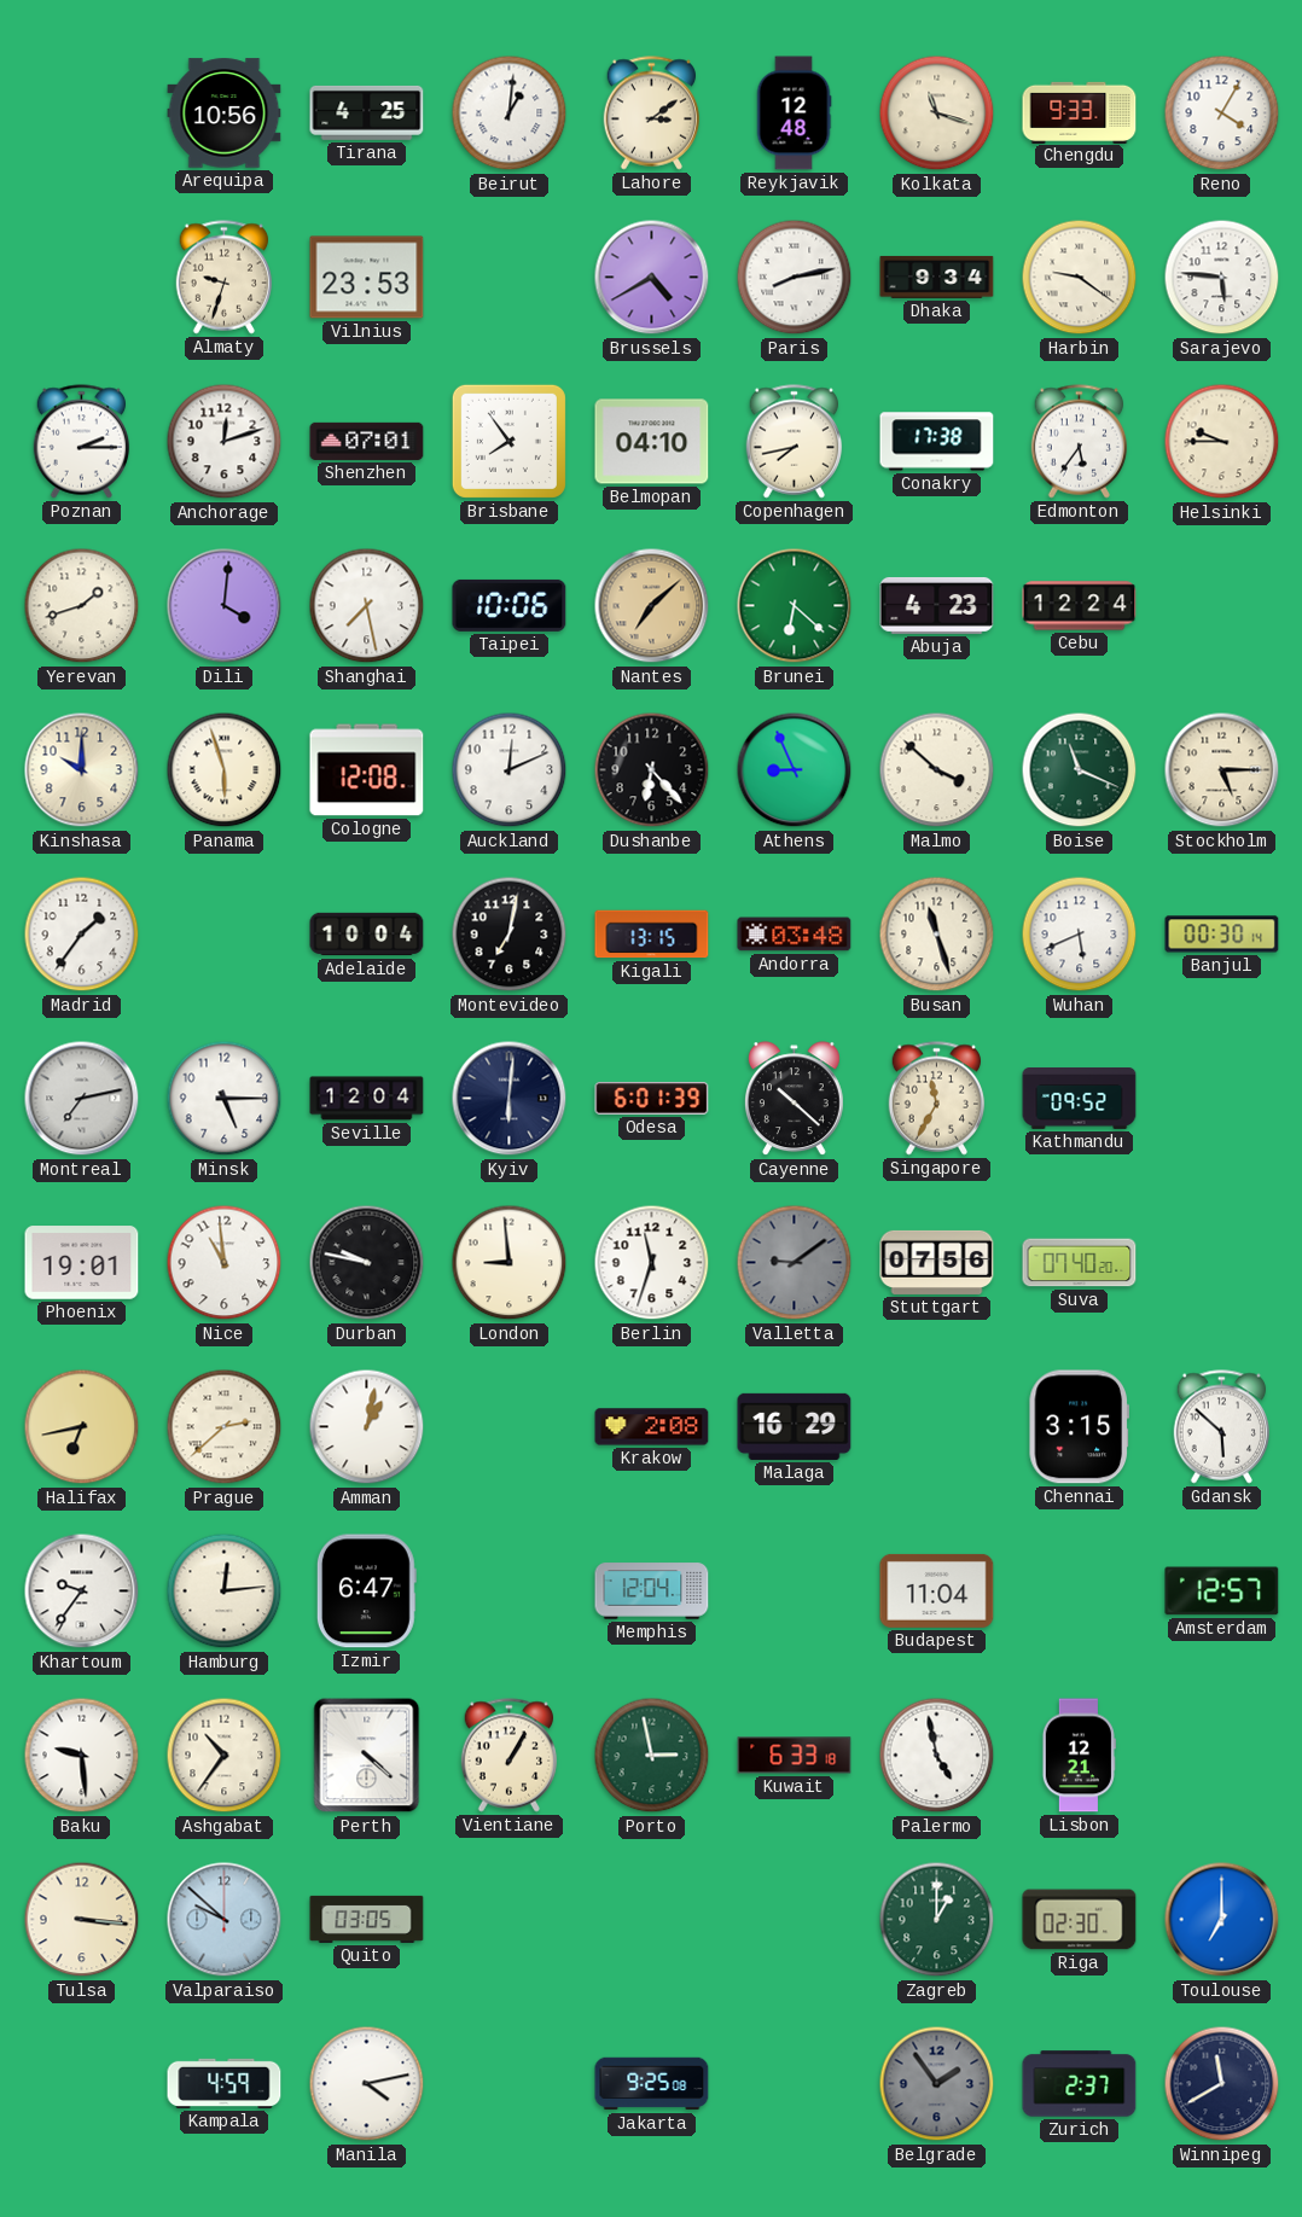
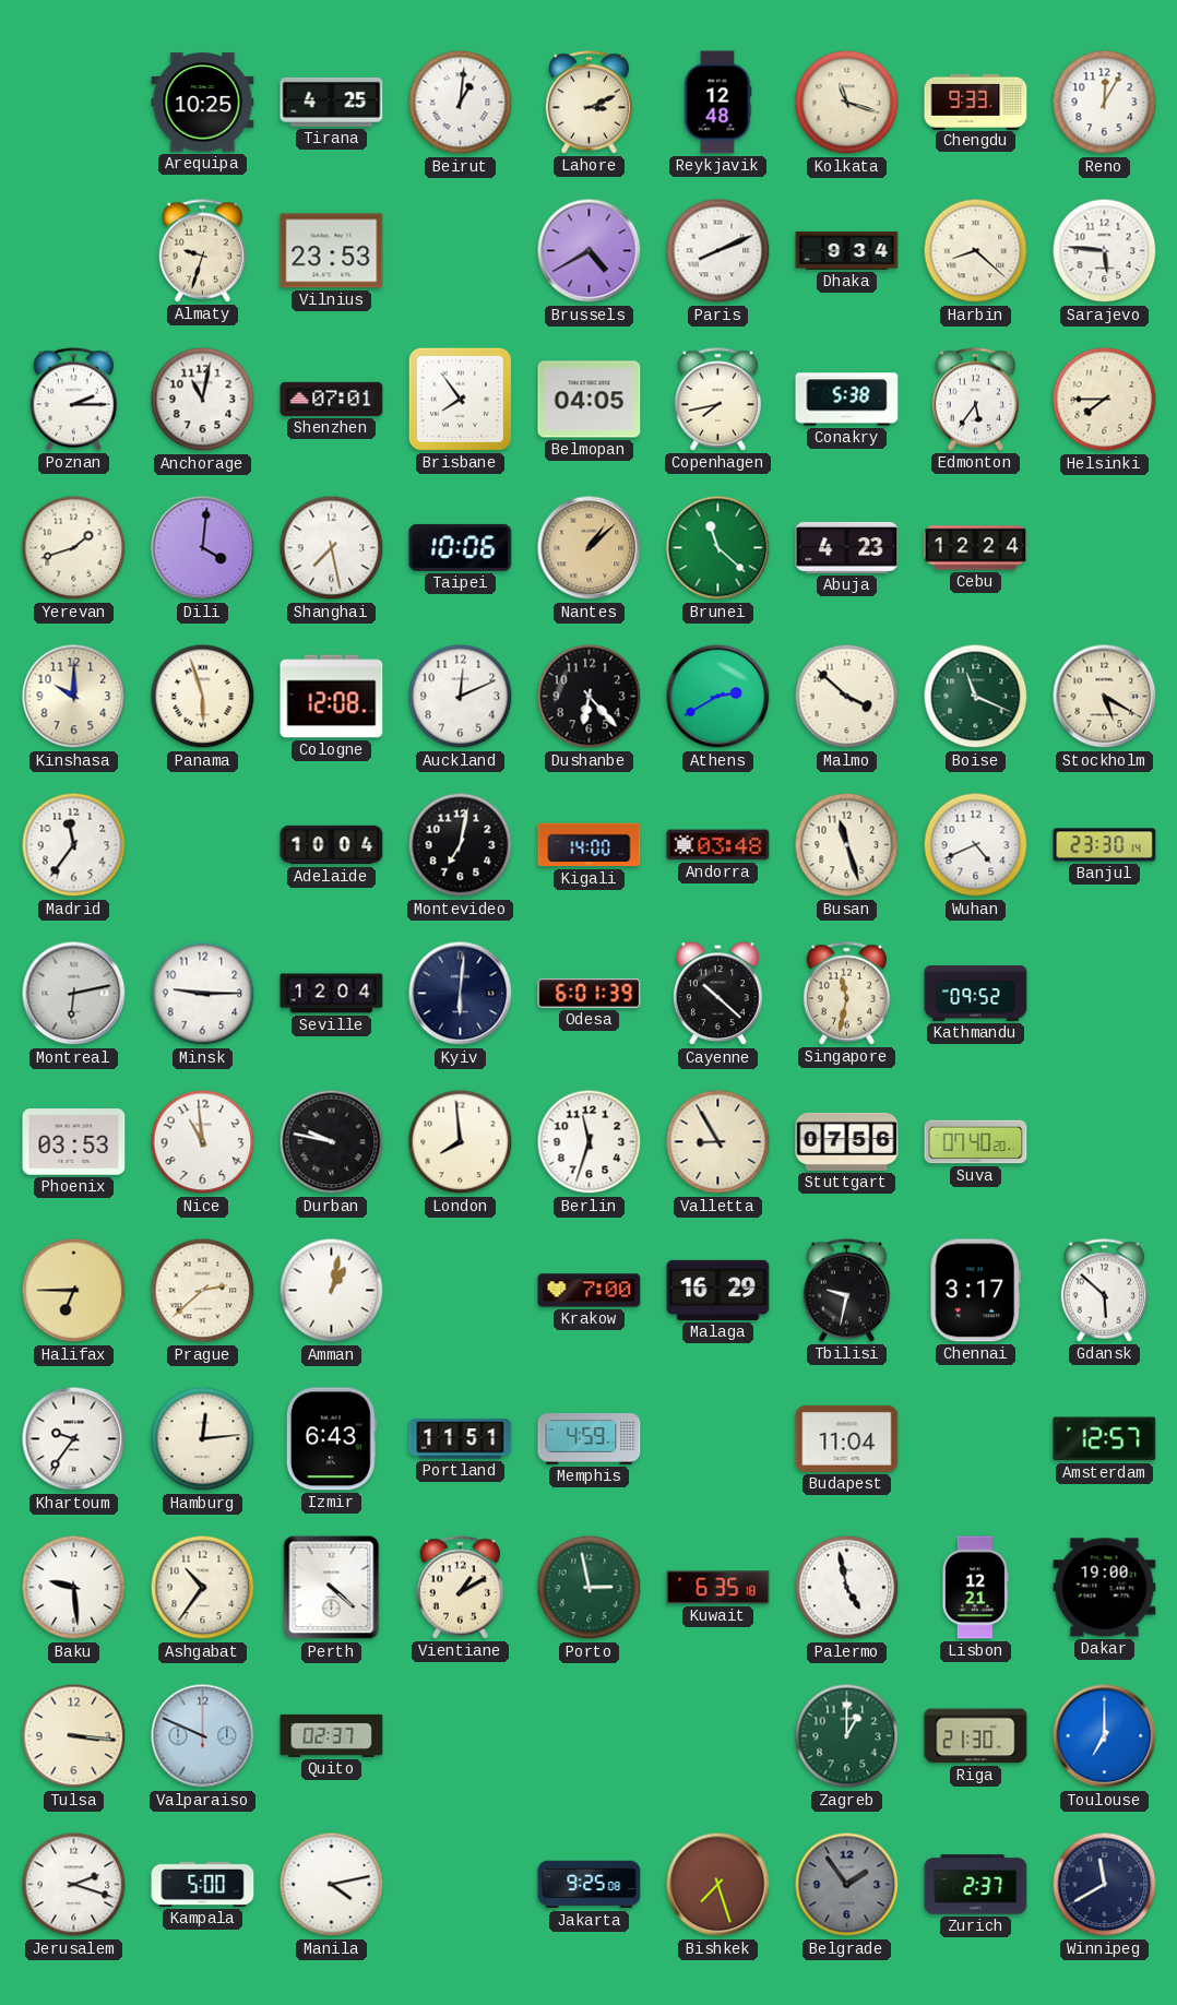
Arequipa: 10:56 -> 10:25 (203, 103)
Lahore: 3:09 -> 3:11 (590, 103)
Reno: 4:05 -> 12:05 (1105, 103)
Paris: 8:13 -> 8:11 (718, 251)
Harbin: 9:21 -> 8:22 (976, 251)
Anchorage: 12:12 -> 11:02 (203, 400)
Belmopan: 04:10 -> 04:05 (590, 400)
Conakry: 17:38 -> 5:38 (847, 400)
Helsinki: 9:45 -> 7:45 (1105, 400)
Nantes: 7:08 -> 1:08 (590, 548)
Brunei: 6:22 -> 11:22 (718, 548)
Athens: 8:56 -> 2:40 (718, 697)
Stockholm: 5:15 -> 5:20 (1105, 697)
Madrid: 1:36 -> 11:36 (74, 845)
Kigali: 13:15 -> 14:00 (590, 845)
Wuhan: 5:41 -> 4:41 (976, 845)
Banjul: 00:30 -> 23:30 (1105, 845)
Montreal: 7:13 -> 6:13 (74, 994)
Minsk: 5:15 -> 9:15 (203, 994)
Singapore: 11:35 -> 11:32 (847, 994)
Phoenix: 19:01 -> 03:53 (74, 1142)
London: 8:59 -> 7:59 (461, 1142)
Valletta: 9:09 -> 8:55 (718, 1142)
Valletta dial: grey -> cream (718, 1142)
Halifax: 6:43 -> 6:45 (74, 1291)
Krakow: 2:08 -> 7:00 (590, 1291)
Tbilisi: none -> 9:32 (847, 1291)
Chennai: 3:15 -> 3:17 (975, 1291)
Izmir: 6:47 -> 6:43 (331, 1439)
Portland: none -> 11:51 (461, 1439)
Memphis: 12:04 -> 4:59 (590, 1439)
Vientiane: 1:05 -> 1:10 (461, 1588)
Kuwait: 6:33 -> 6:35 (718, 1588)
Dakar: none -> 19:00 (1105, 1588)
Valparaiso: 9:52 -> 9:49 (203, 1736)
Quito: 03:05 -> 02:37 (332, 1735)
Riga: 02:30 -> 21:30 (976, 1736)
Jerusalem: none -> 2:18 (74, 1885)
Kampala: 4:59 -> 5:00 (203, 1884)
Bishkek: none -> 7:27 (718, 1885)
